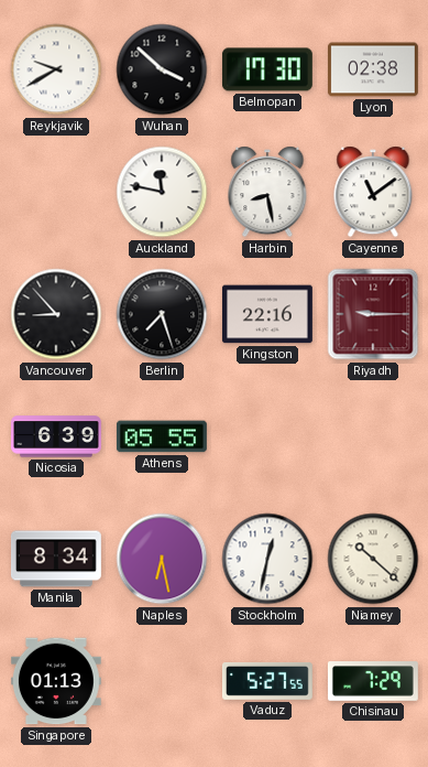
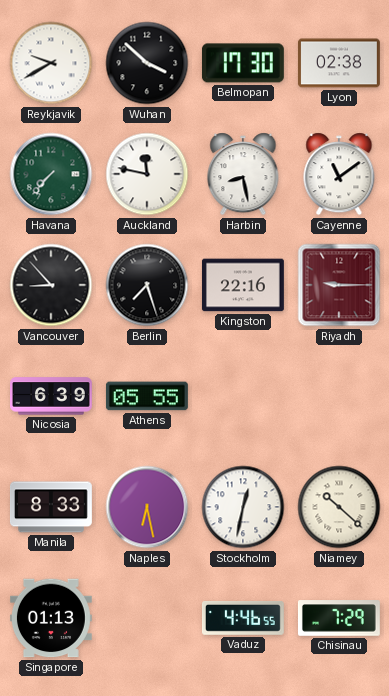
Havana: none -> 7:37 (51, 174)
Manila: 8:34 -> 8:33 (51, 507)
Vaduz: 5:27 -> 4:46 (243, 618)
